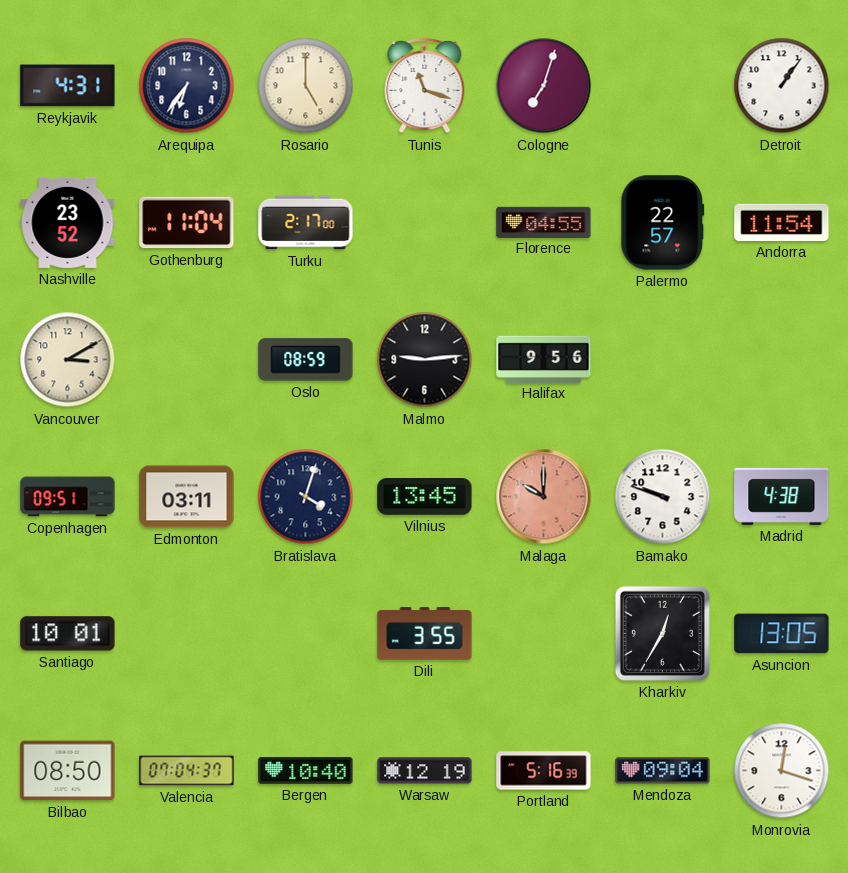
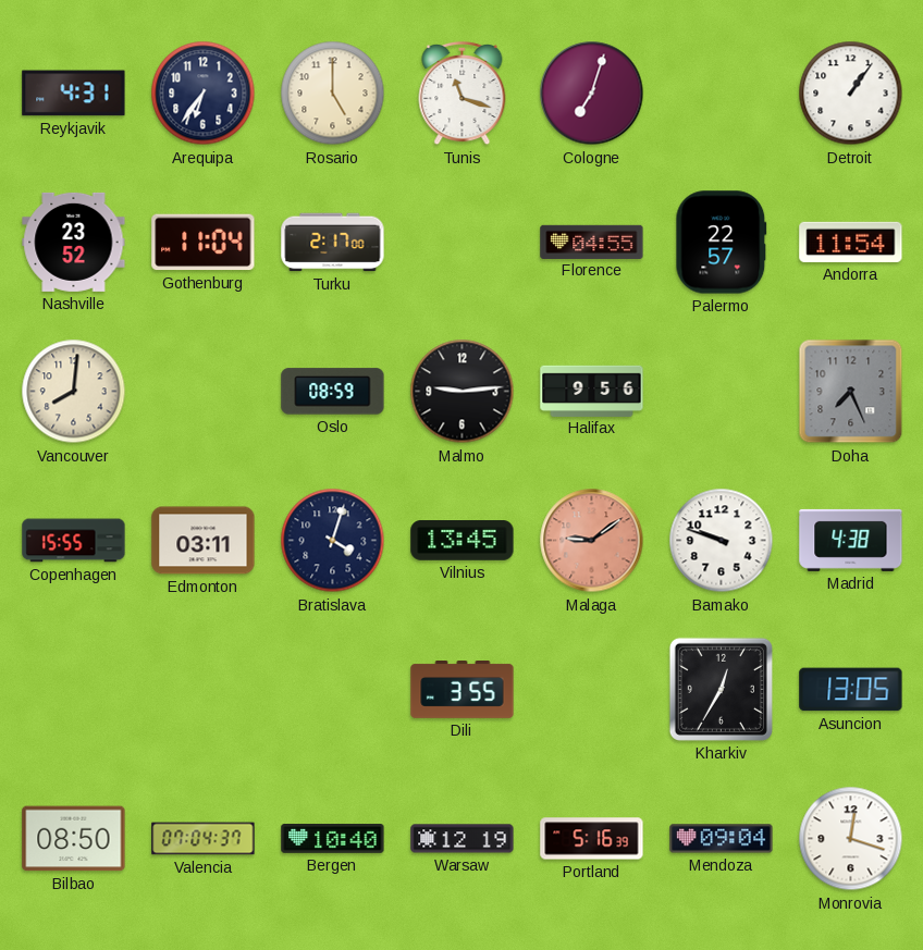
Vancouver: 3:10 -> 8:01 (74, 392)
Doha: none -> 7:26 (851, 392)
Copenhagen: 09:51 -> 15:55 (74, 541)
Malaga: 10:00 -> 9:09 (592, 541)
Santiago: 10:01 -> none (68, 634)
